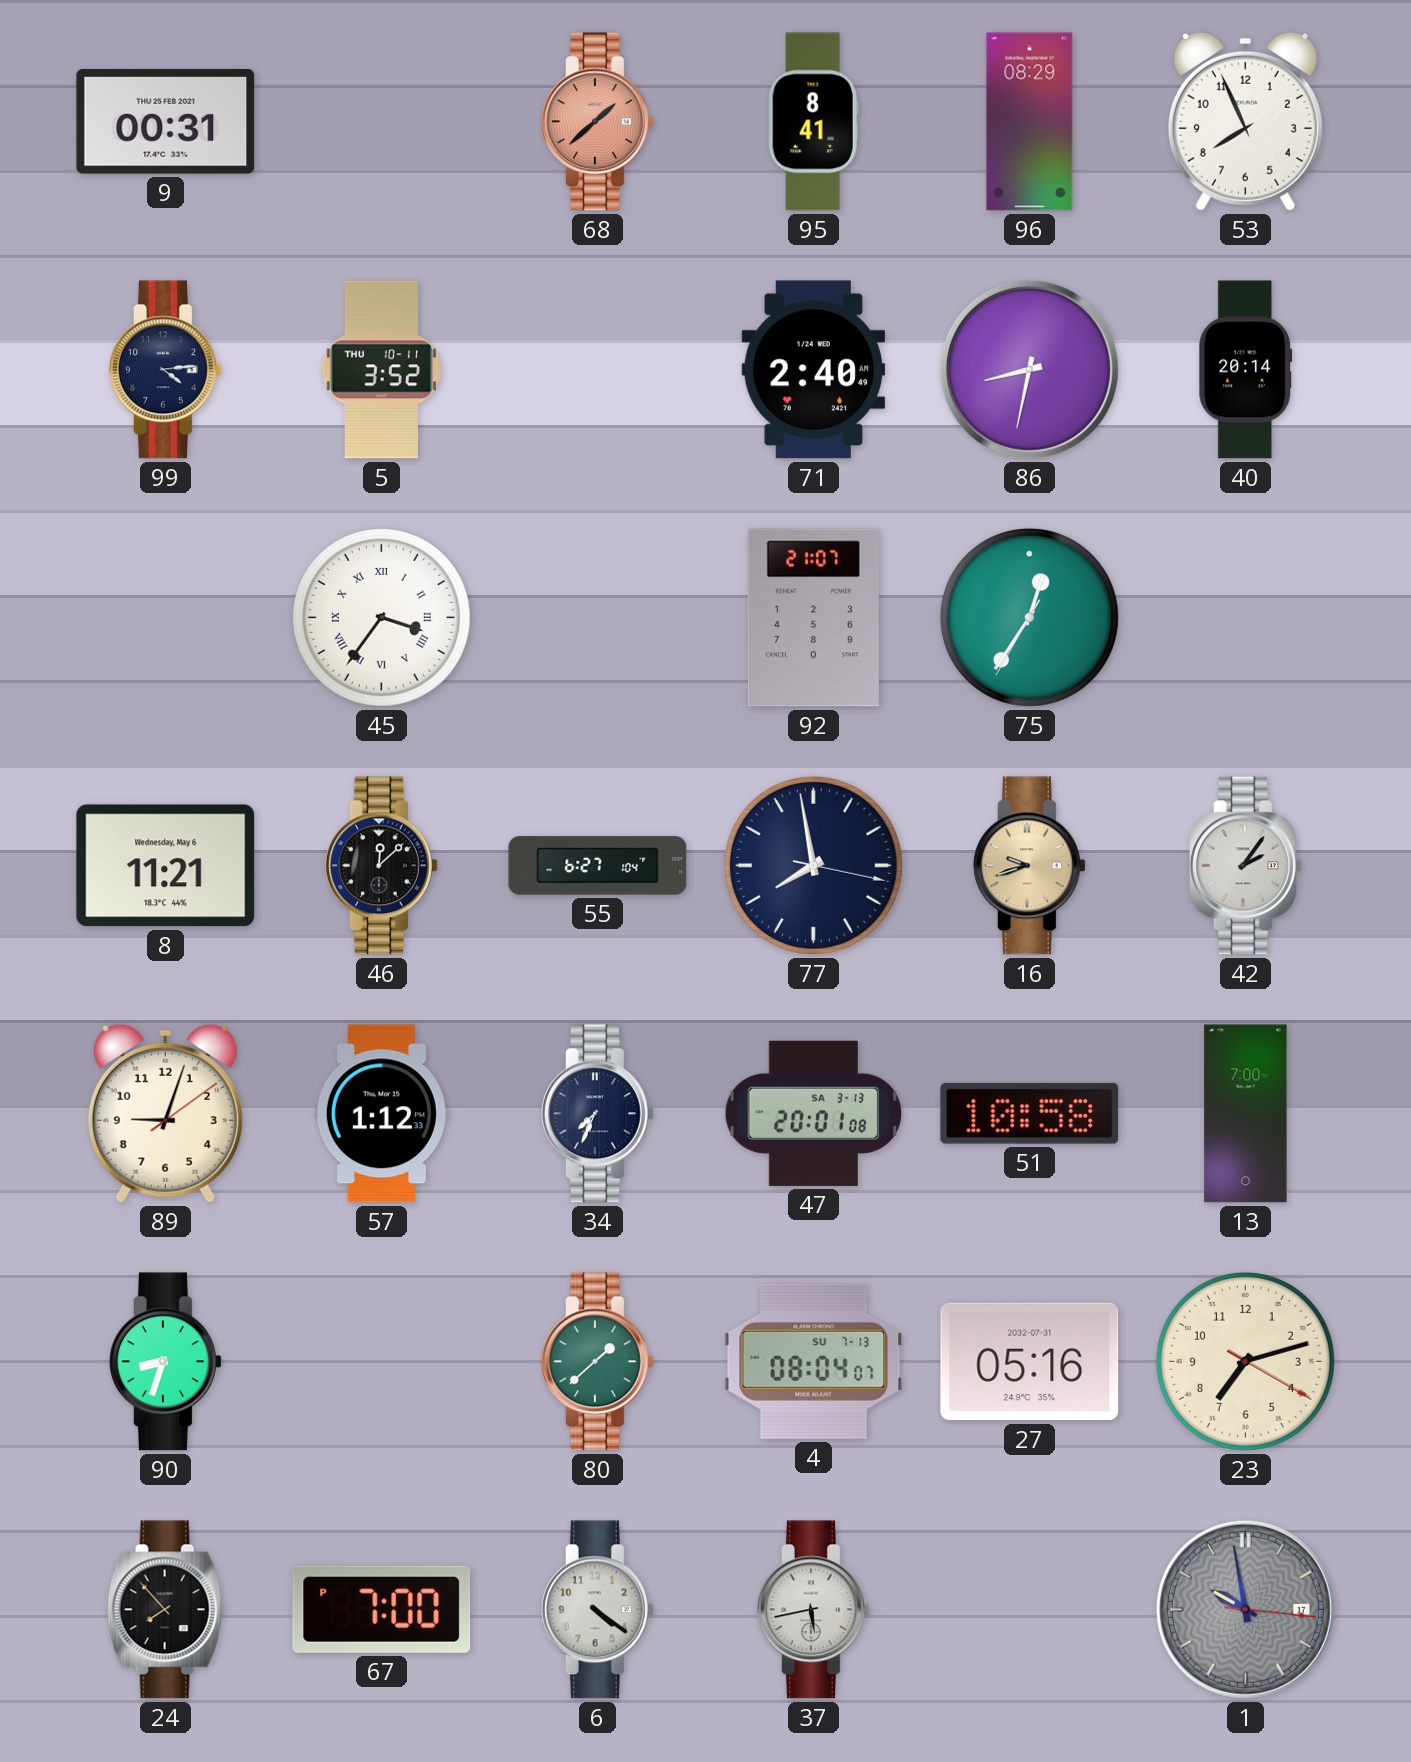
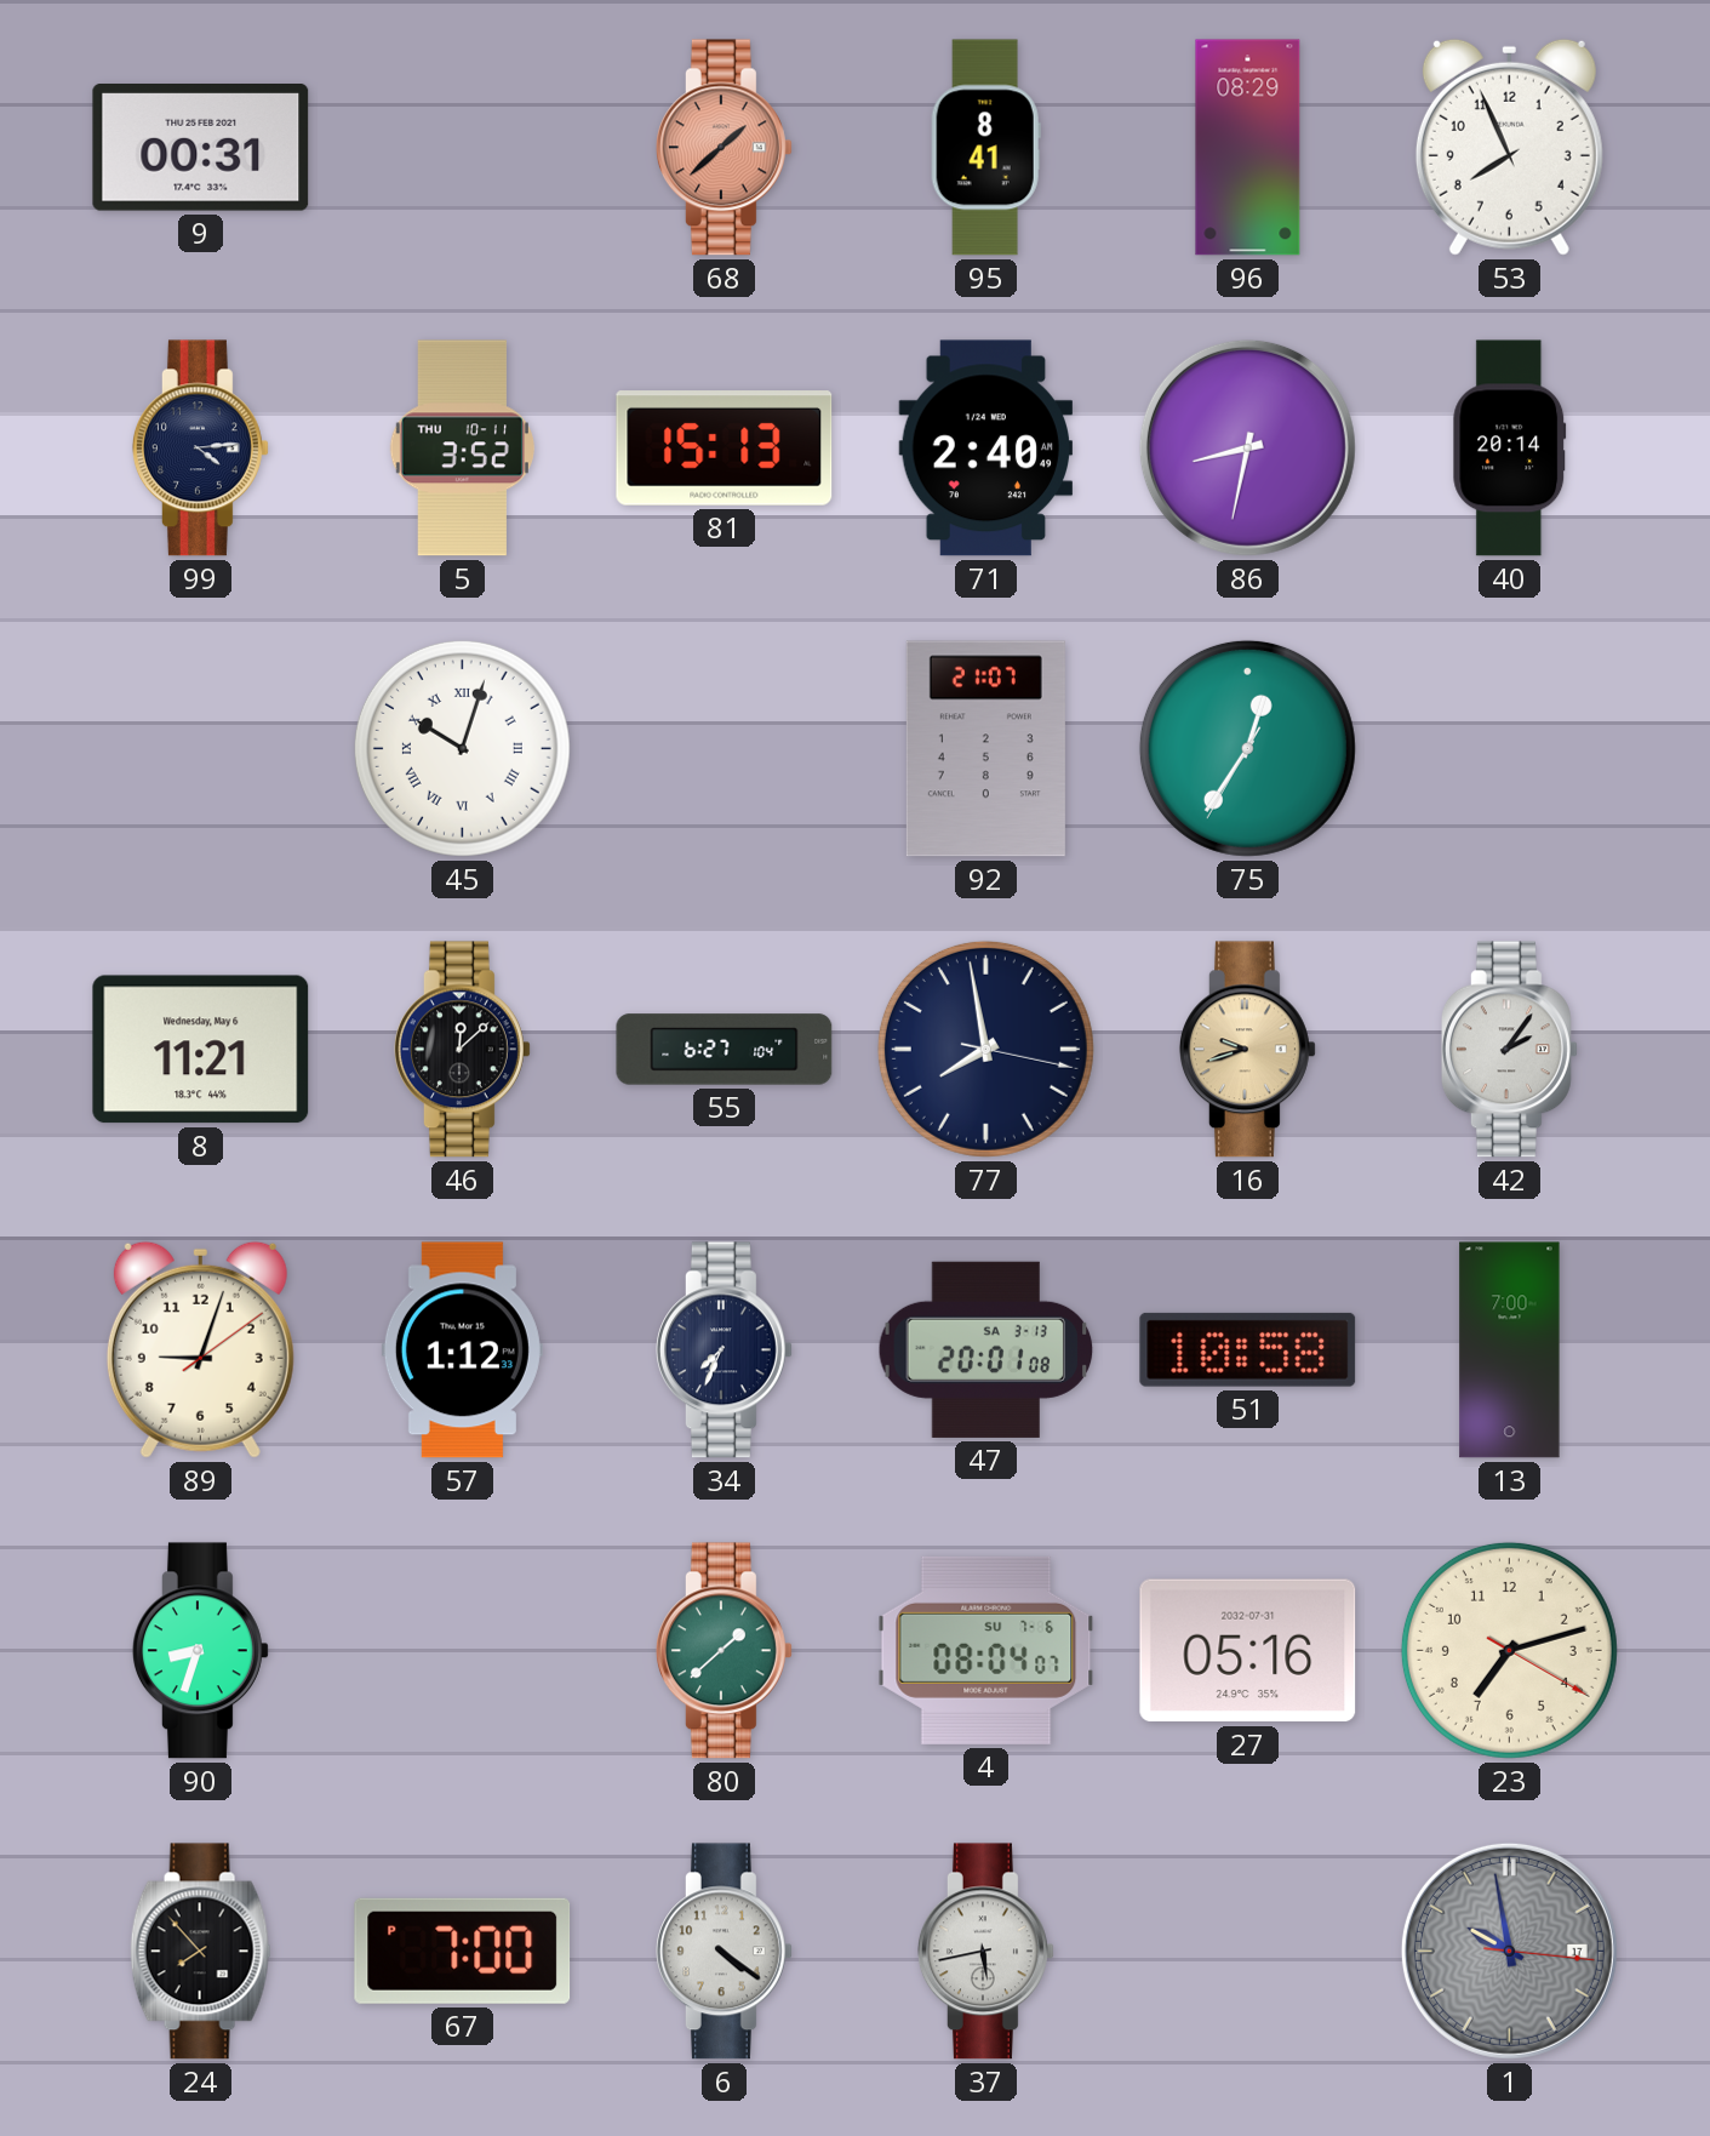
81: none -> 15:13 (725, 449)
45: 3:36 -> 10:03 (462, 748)
4 date: SU 7-13 -> SU 7-6 (986, 1650)
